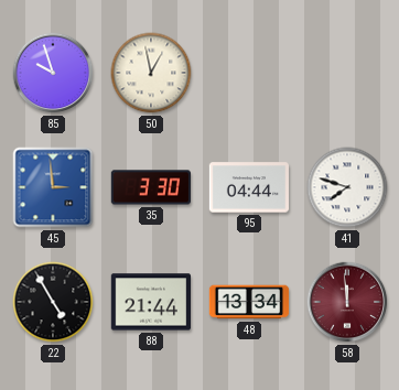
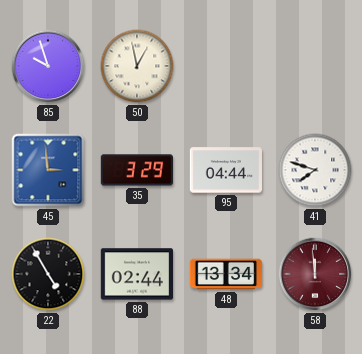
35: 3:30 -> 3:29 (136, 170)
88: 21:44 -> 02:44 (136, 274)
